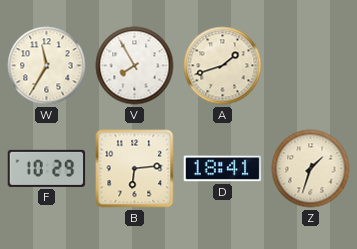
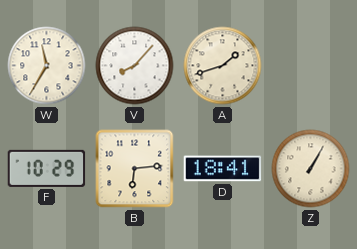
V: 7:55 -> 8:07 (135, 66)
Z: 1:33 -> 1:05 (311, 169)
